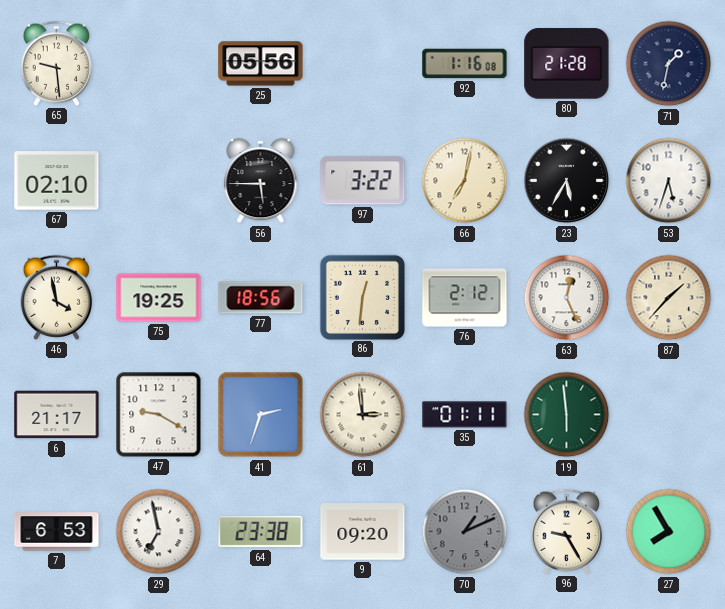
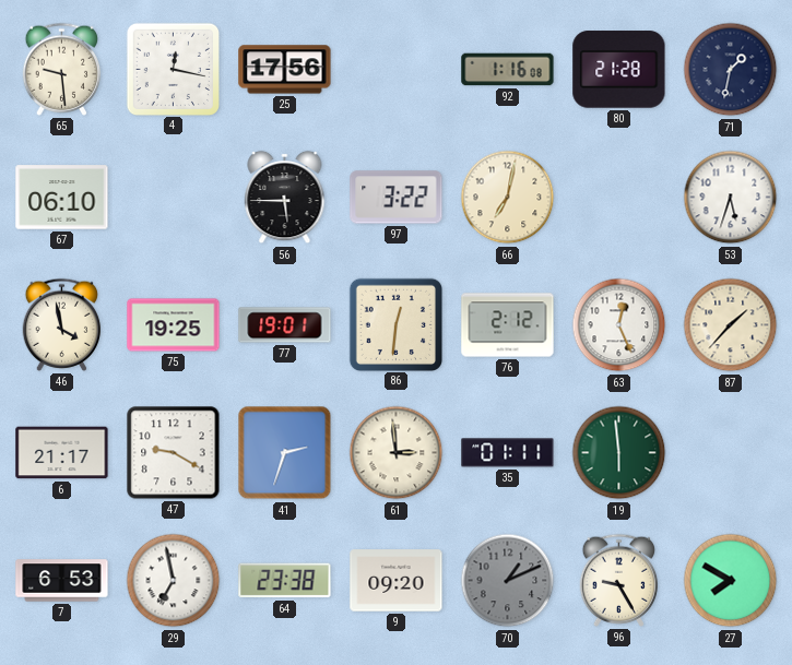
4: none -> 12:17 (173, 69)
25: 05:56 -> 17:56 (285, 70)
67: 02:10 -> 06:10 (62, 198)
23: 5:35 -> none (567, 181)
77: 18:56 -> 19:01 (285, 325)
27: 7:55 -> 7:50 (731, 581)
